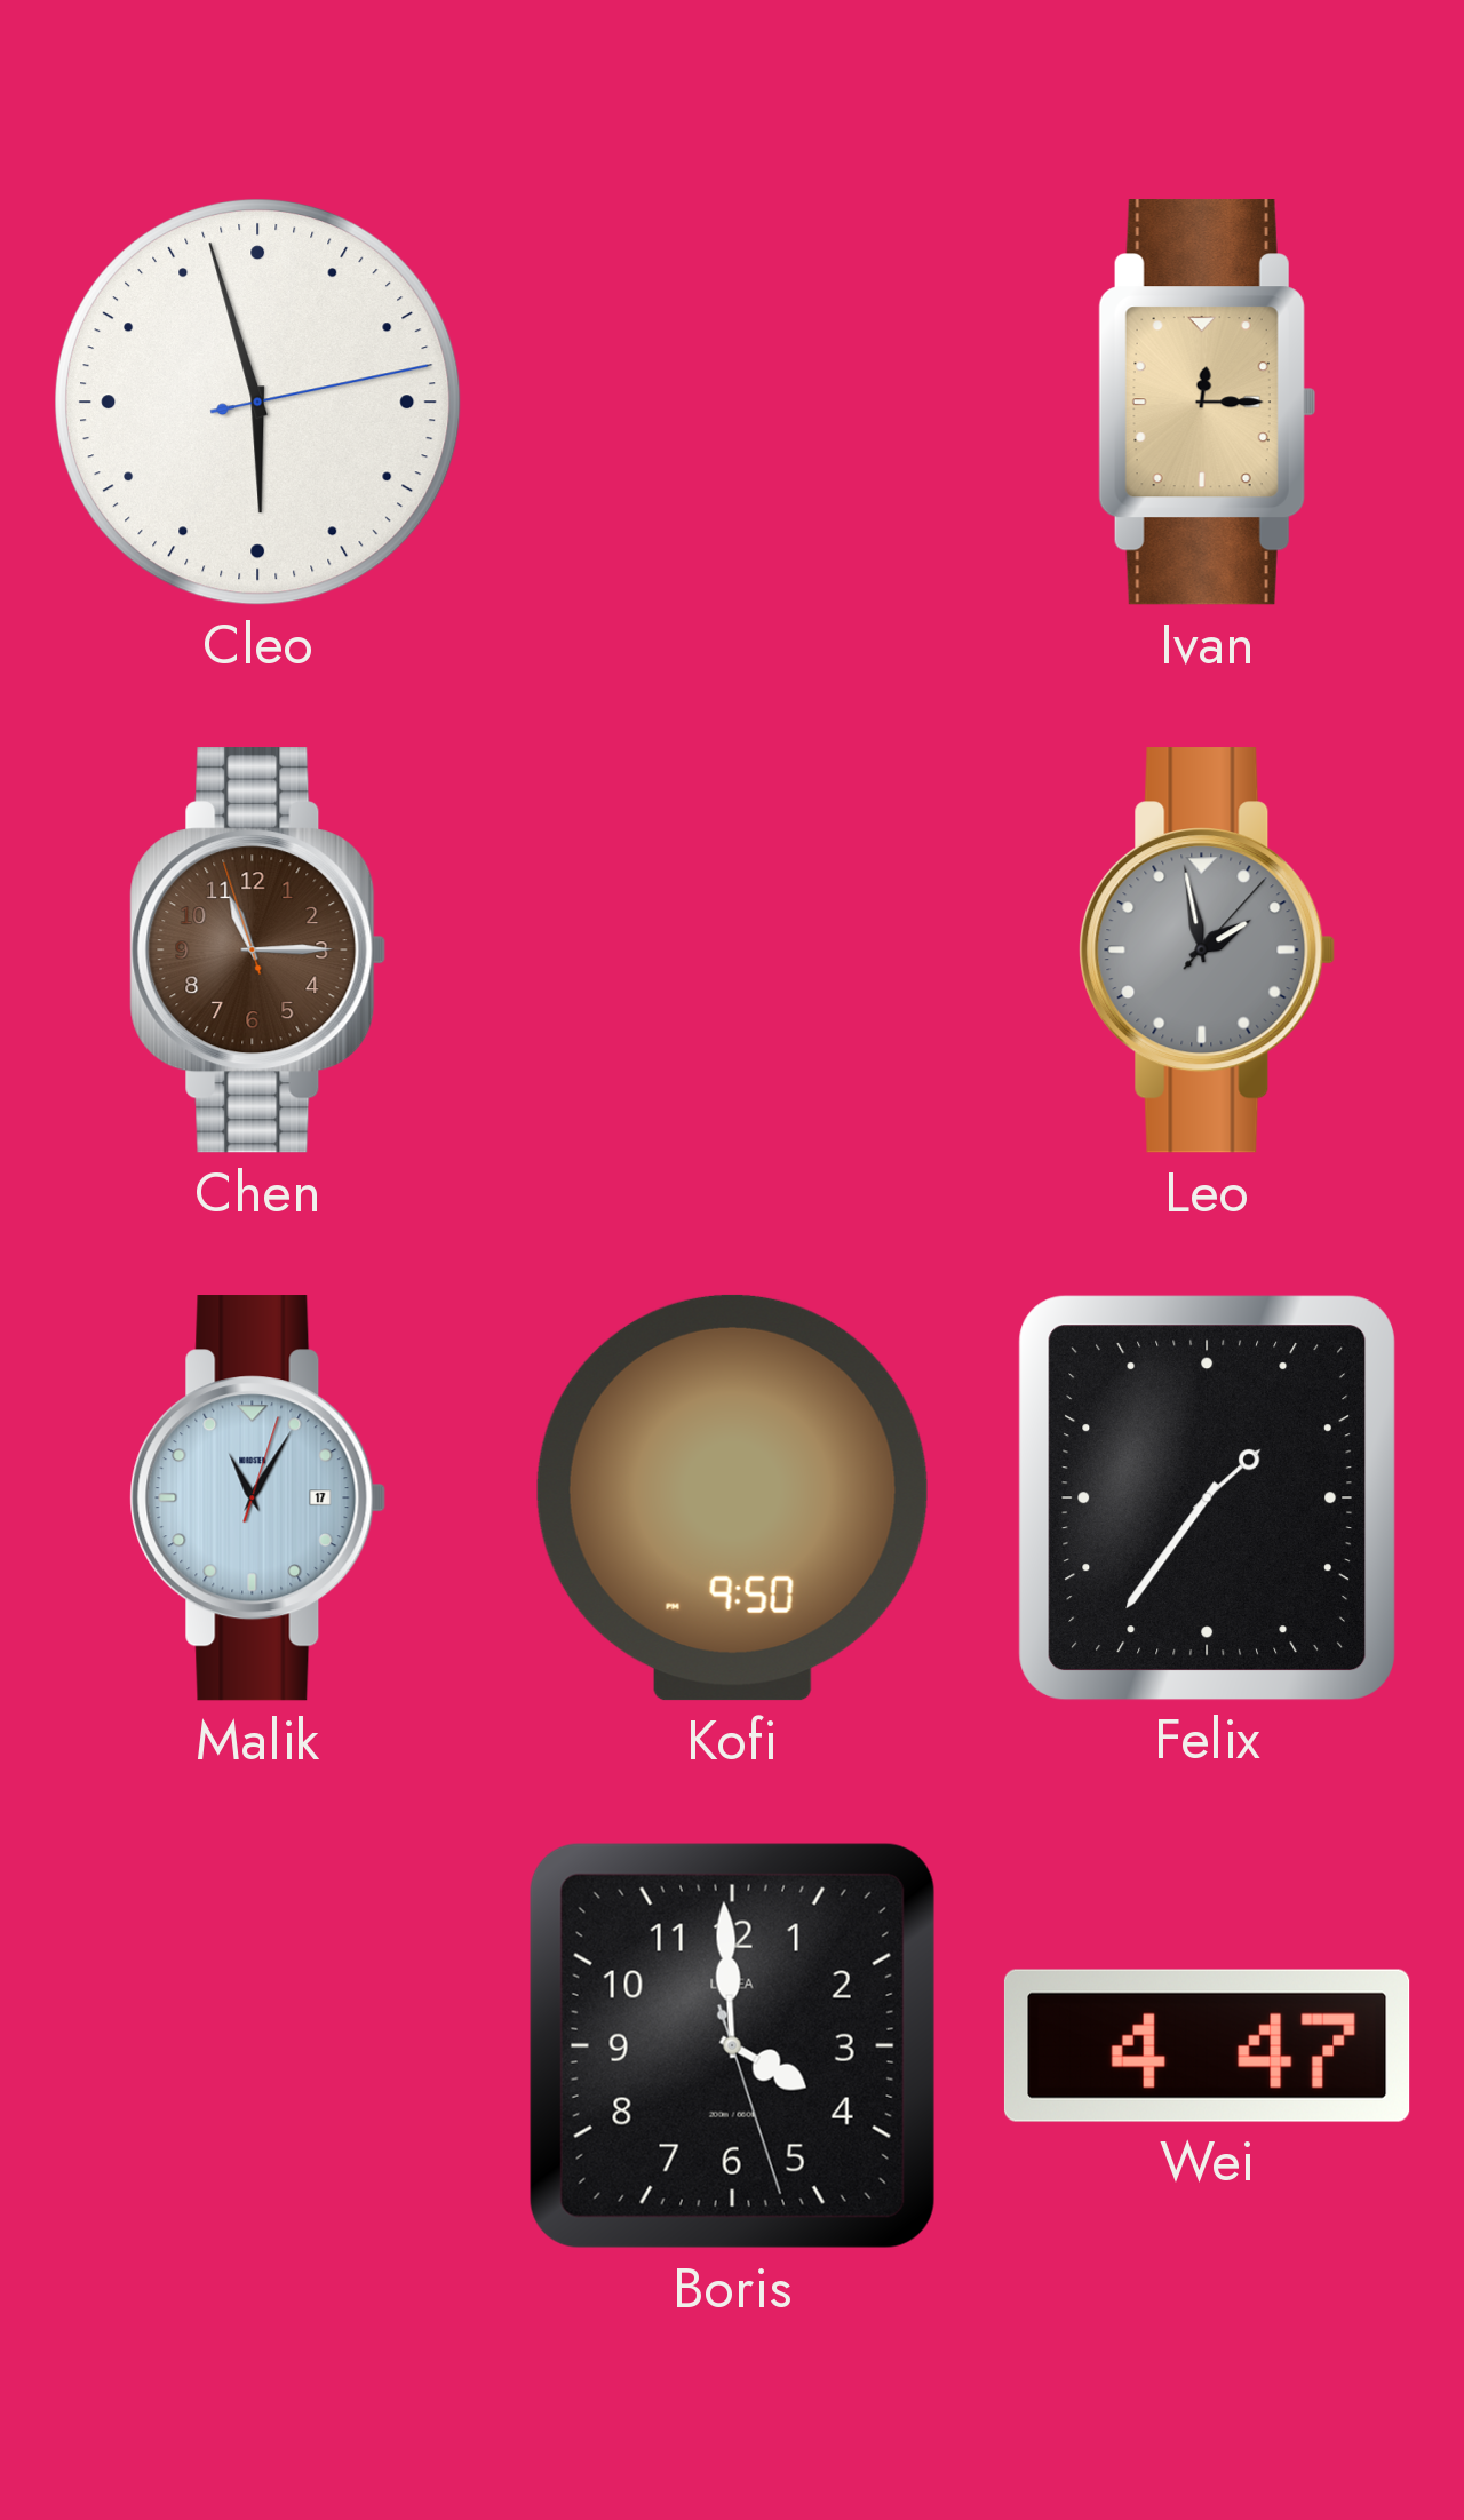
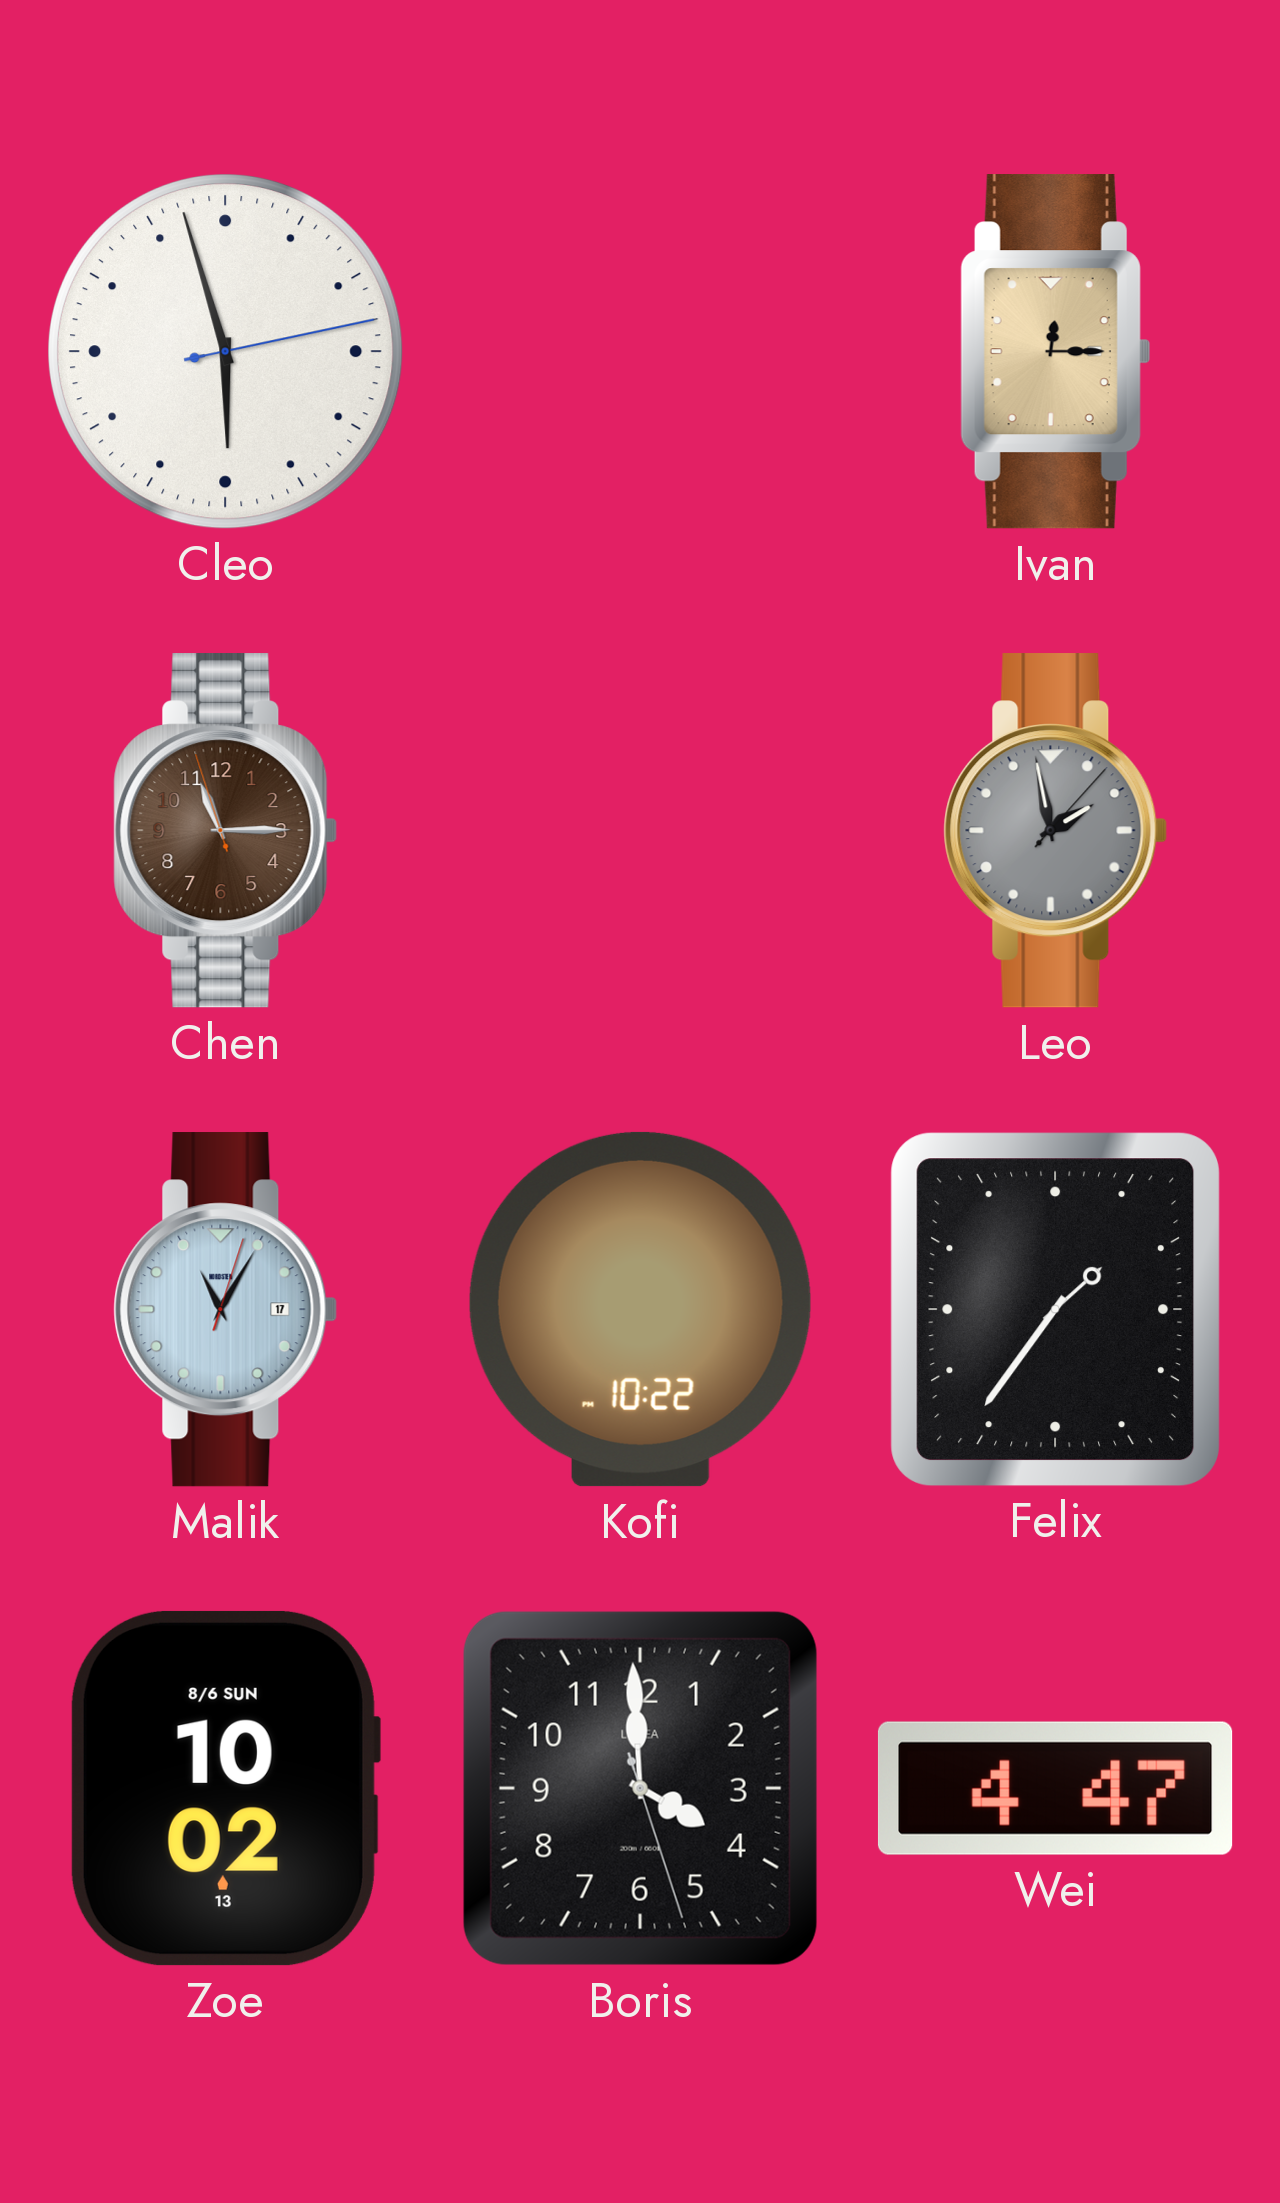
Kofi: 9:50 -> 10:22 (640, 1309)
Zoe: none -> 10:02 (225, 1788)
